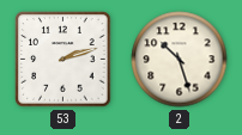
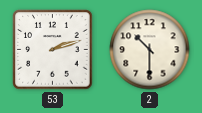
2: 10:27 -> 10:30 (150, 50)
